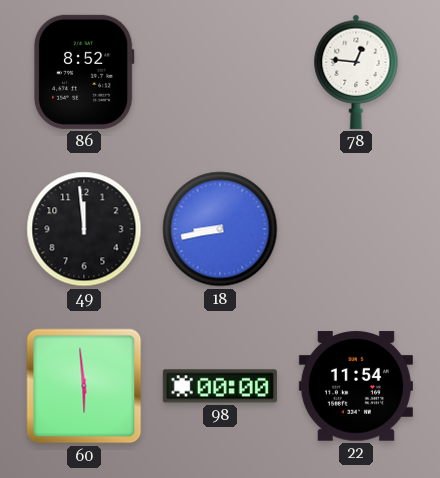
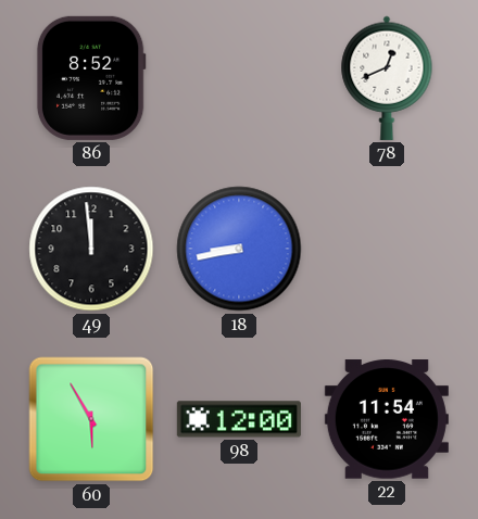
78: 12:46 -> 12:41 (387, 78)
60: 5:59 -> 5:55 (91, 419)
98: 00:00 -> 12:00 (239, 419)
